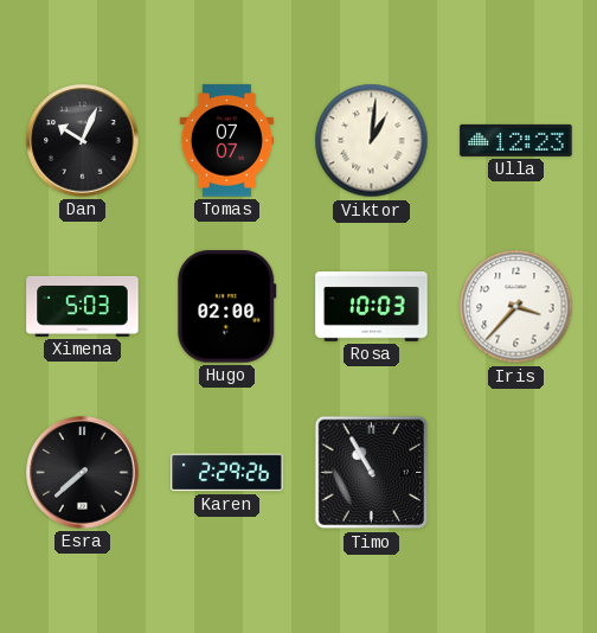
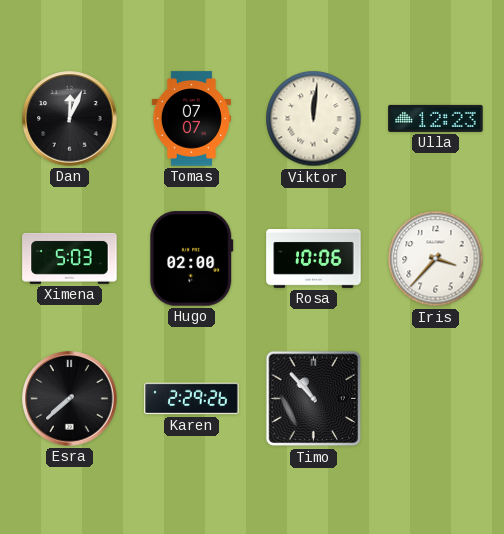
Dan: 10:04 -> 12:04 (70, 119)
Viktor: 1:01 -> 12:01 (314, 119)
Rosa: 10:03 -> 10:06 (314, 259)
Timo: 10:55 -> 10:53 (314, 399)
